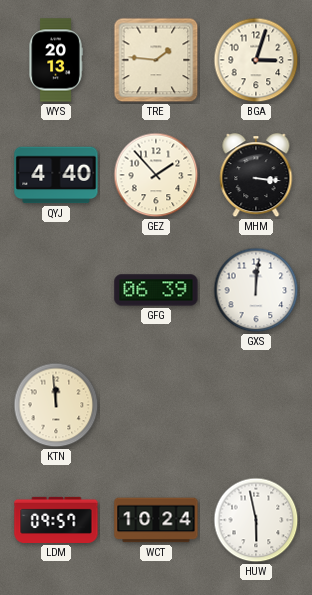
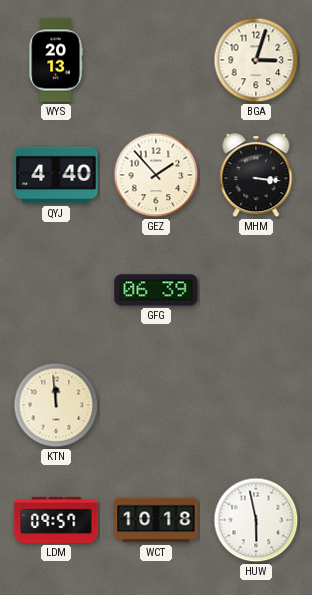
TRE: 1:46 -> none (156, 60)
GXS: 12:01 -> none (256, 290)
WCT: 10:24 -> 10:18 (156, 520)
